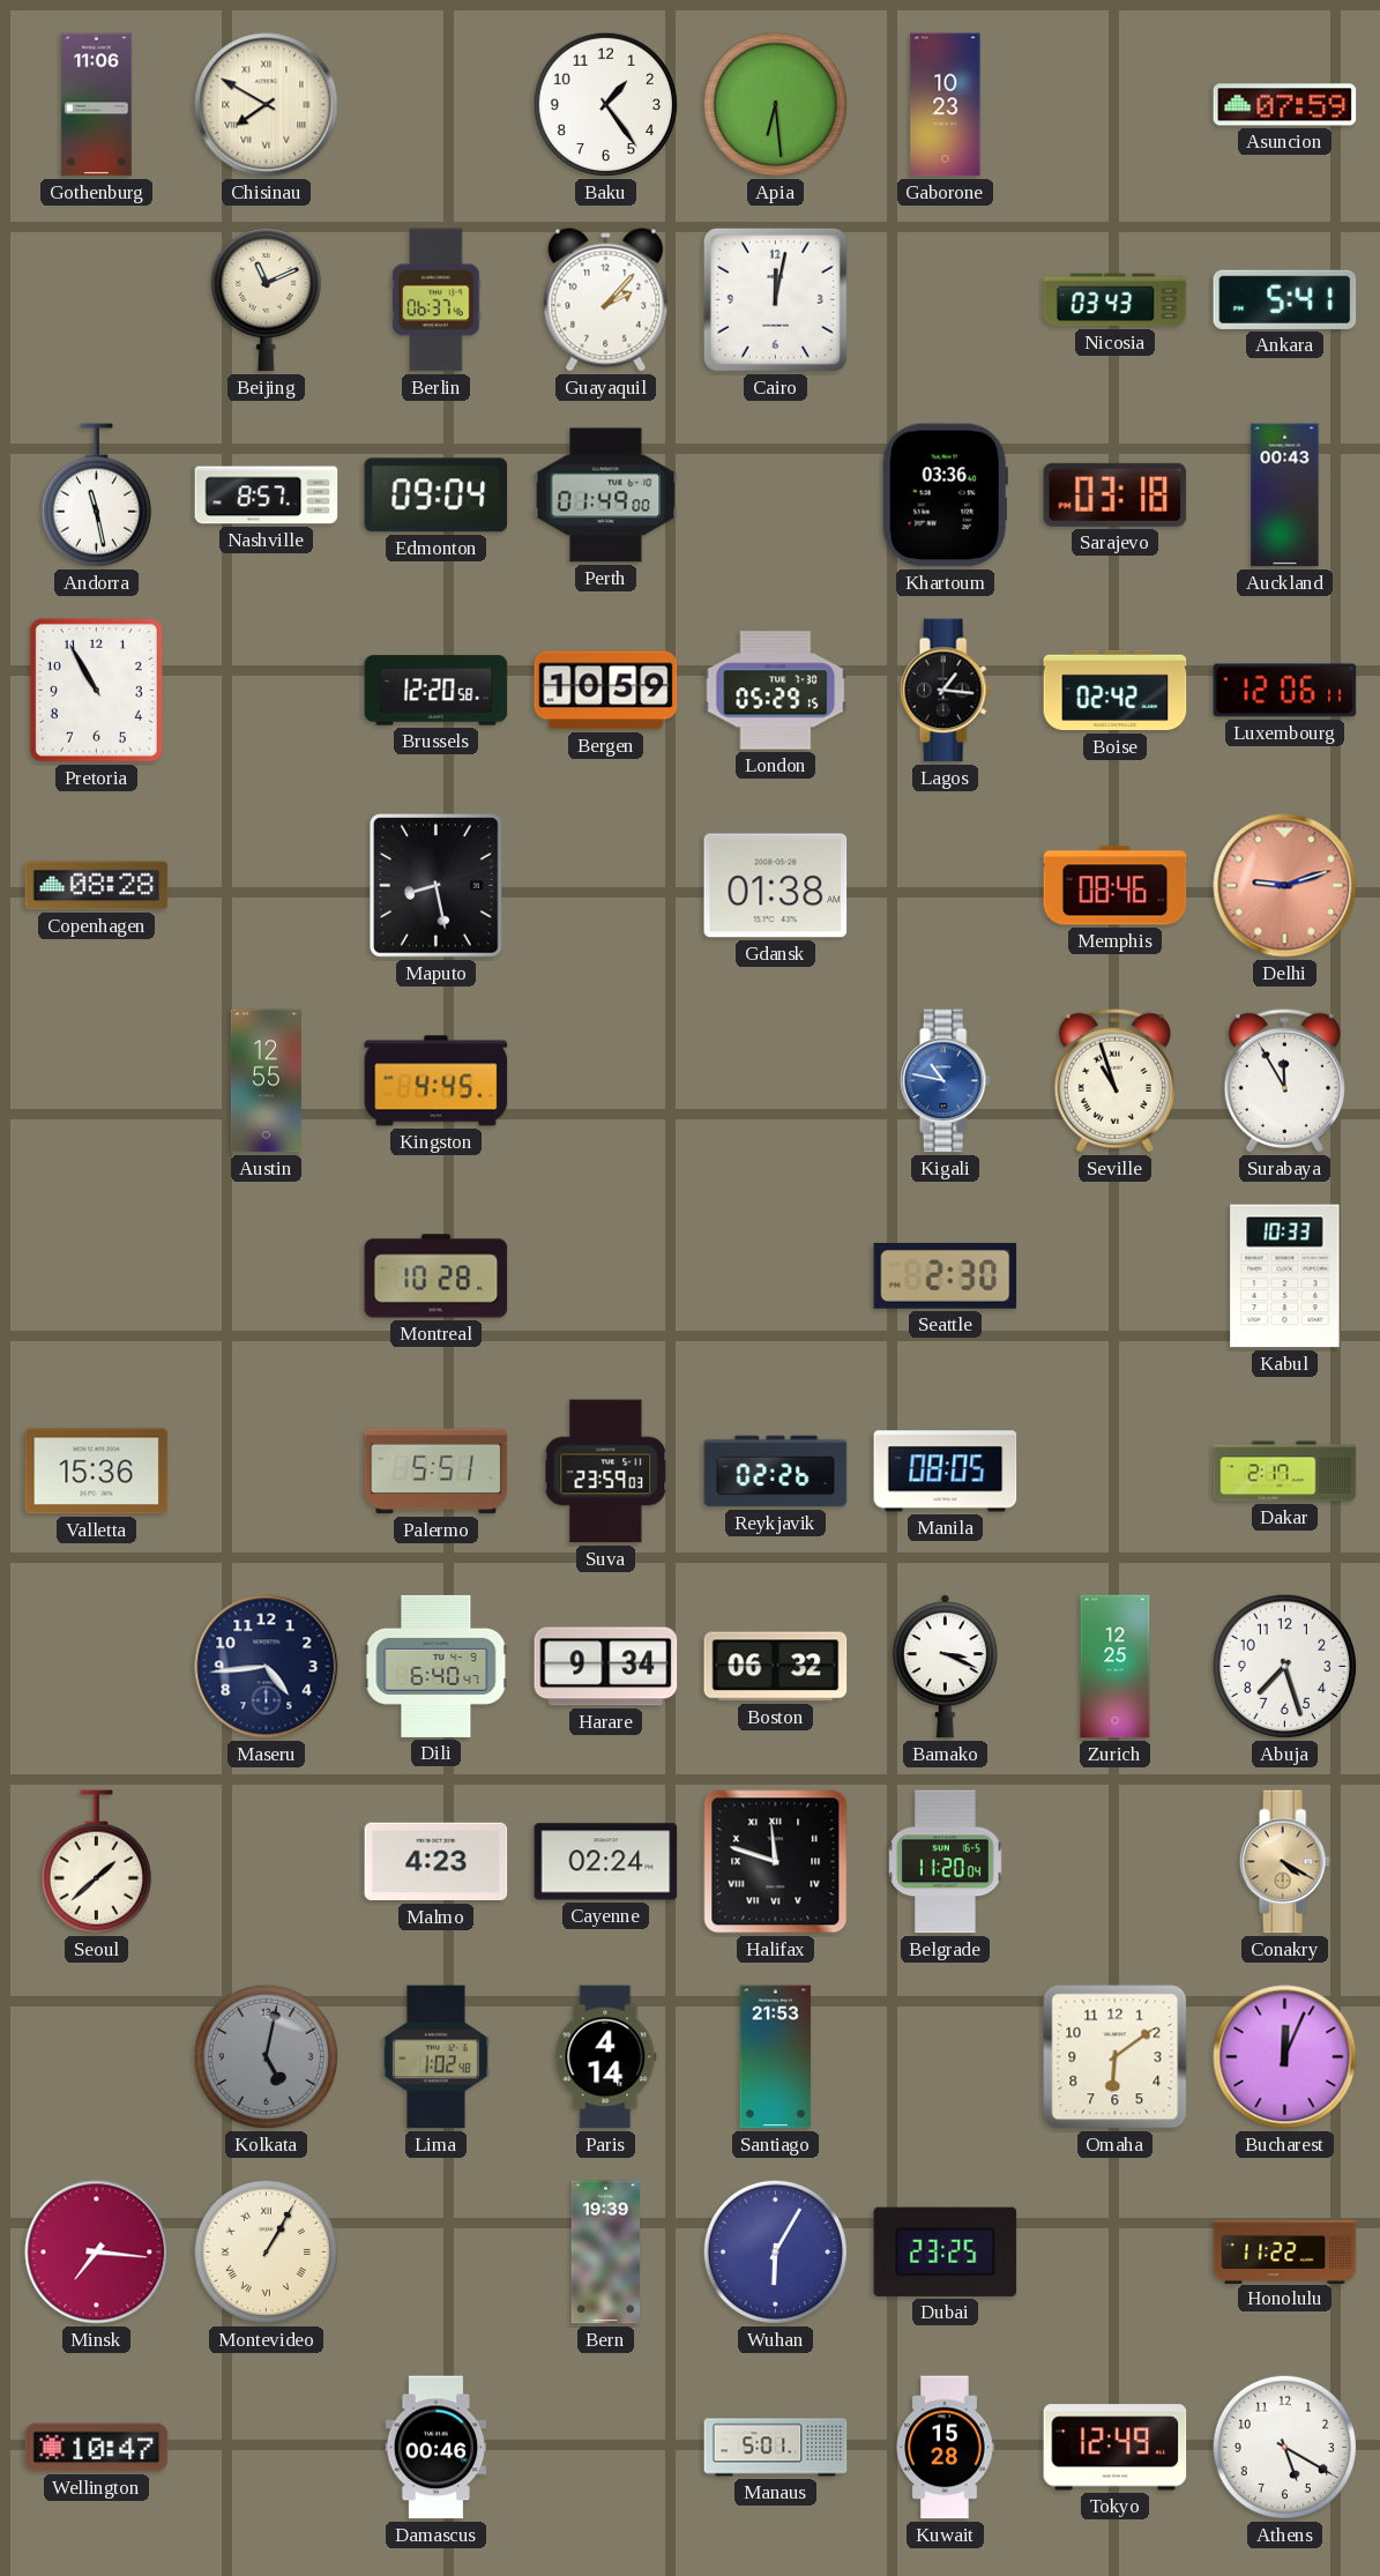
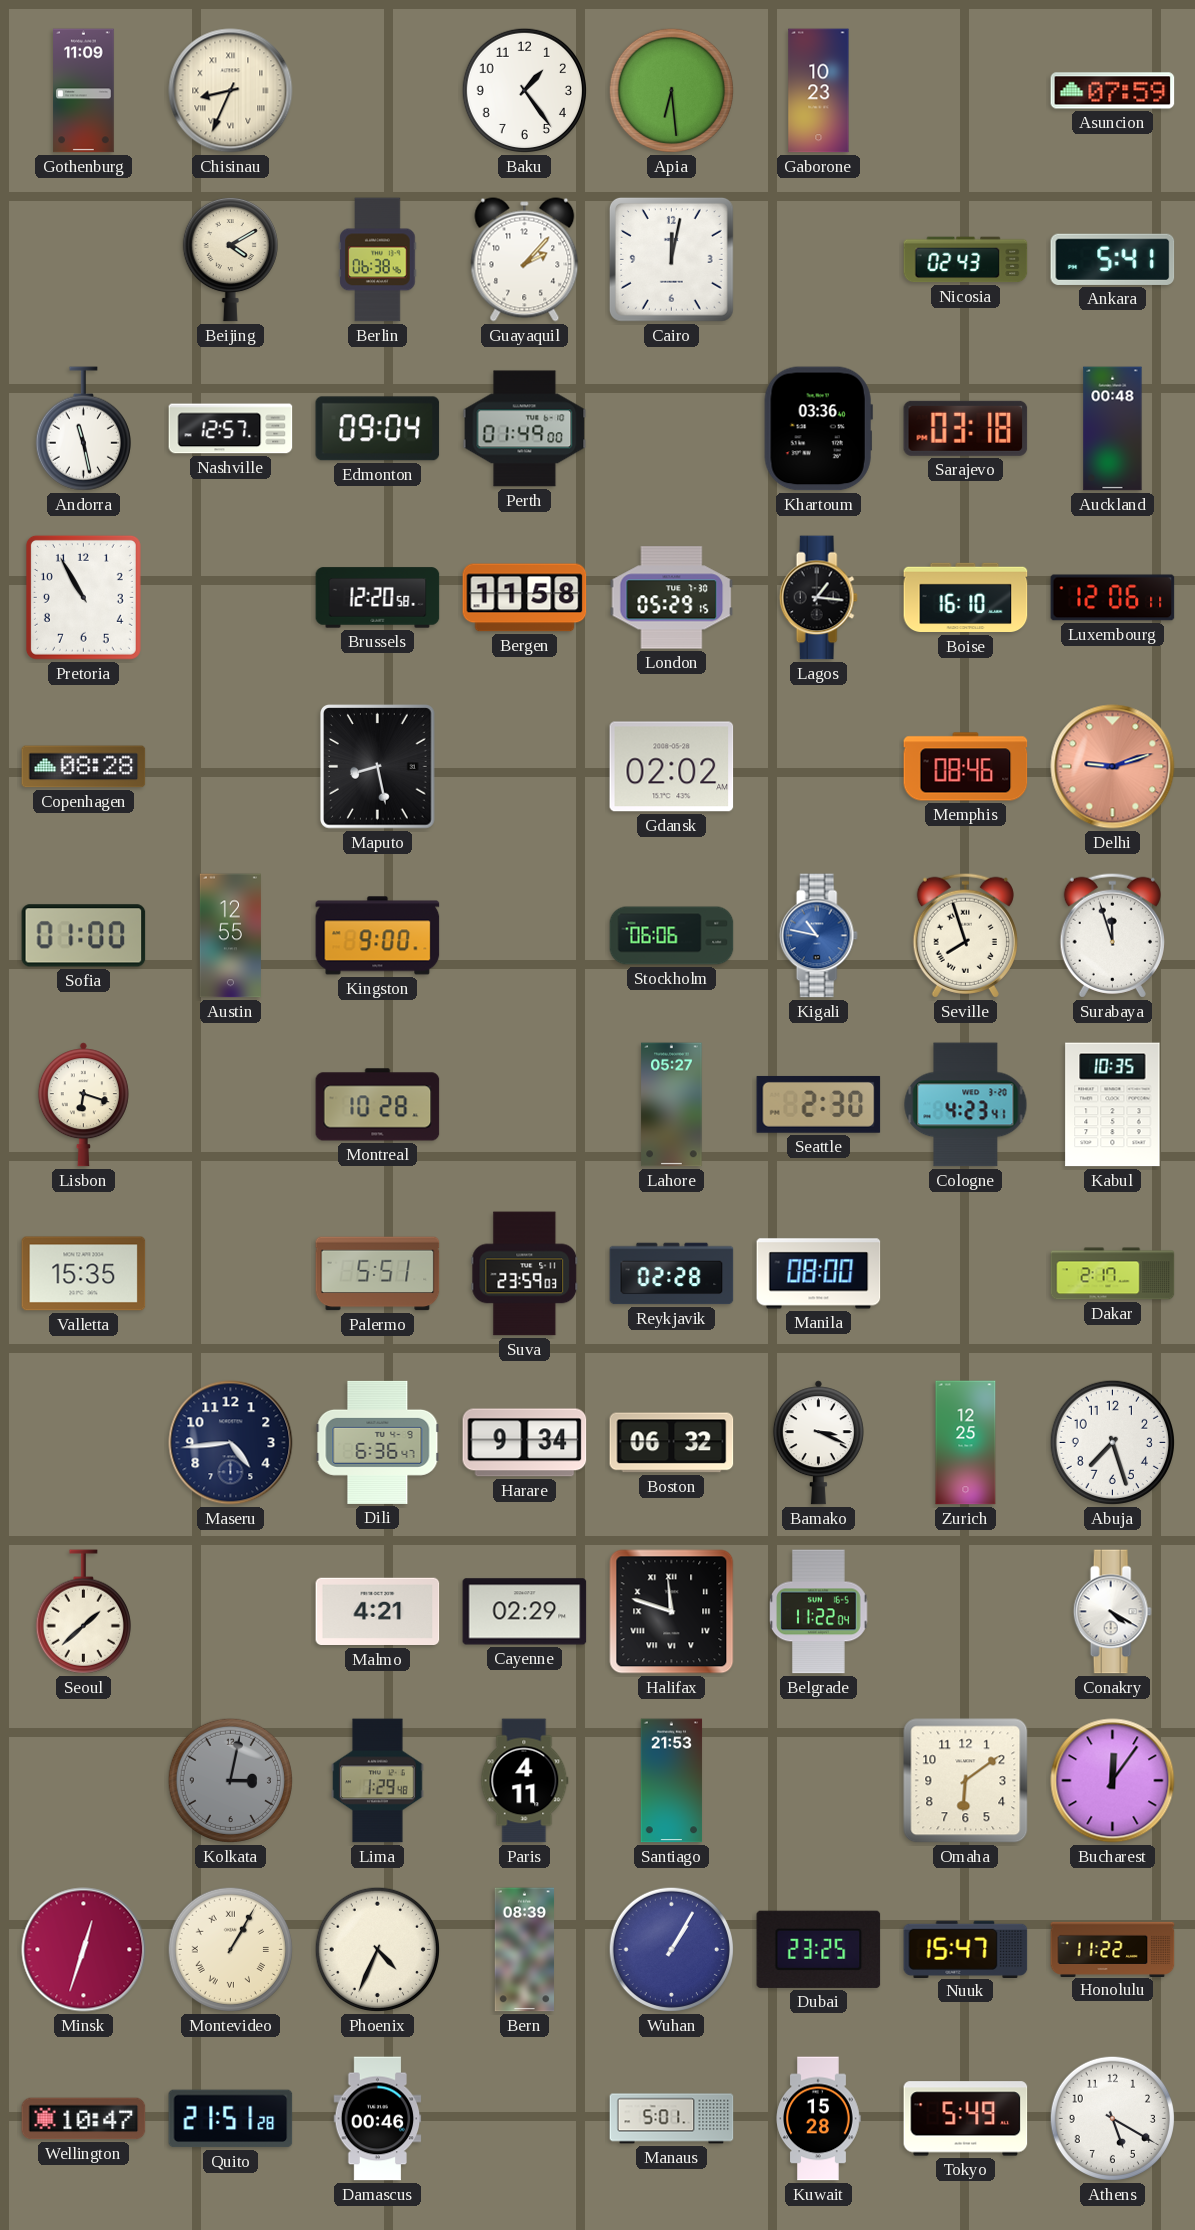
Gothenburg: 11:06 -> 11:09 (84, 91)
Chisinau: 7:50 -> 8:34 (231, 91)
Beijing: 11:11 -> 4:10 (230, 259)
Berlin: 06:37 -> 06:38 (378, 260)
Nicosia: 03:43 -> 02:43 (966, 260)
Nashville: 8:57 -> 12:57 (231, 429)
Auckland: 00:43 -> 00:48 (1113, 429)
Bergen: 10:59 -> 11:58 (525, 598)
Boise: 02:42 -> 16:10 (966, 598)
Gdansk: 01:38 -> 02:02 (672, 767)
Sofia: none -> 01:00 (84, 936)
Kingston: 4:45 -> 9:00 (378, 936)
Stockholm: none -> 06:06 (672, 936)
Seville: 10:57 -> 7:57 (965, 935)
Surabaya: 11:55 -> 11:57 (1112, 935)
Lisbon: none -> 6:18 (83, 1105)
Lahore: none -> 05:27 (672, 1105)
Cologne: none -> 4:23 (966, 1105)
Kabul: 10:33 -> 10:35 (1113, 1105)
Valletta: 15:36 -> 15:35 (84, 1274)
Reykjavik: 02:26 -> 02:28 (672, 1274)
Manila: 08:05 -> 08:00 (819, 1274)
Dili: 6:40 -> 6:36 (378, 1442)
Malmo: 4:23 -> 4:21 (378, 1612)
Cayenne: 02:24 -> 02:29 (525, 1612)
Belgrade: 11:20 -> 11:22 (819, 1612)
Conakry dial: champagne -> white (1112, 1612)
Kolkata: 5:02 -> 3:02 (230, 1780)
Lima: 1:02 -> 1:29 (378, 1781)
Paris: 4:14 -> 4:11 (525, 1781)
Bucharest: 12:04 -> 12:06 (1113, 1781)
Minsk: 7:16 -> 12:33 (84, 1950)
Phoenix: none -> 4:34 (377, 1949)
Bern: 19:39 -> 08:39 (524, 1950)
Wuhan: 6:05 -> 1:05 (671, 1949)
Nuuk: none -> 15:47 (966, 1949)
Quito: none -> 21:51 (231, 2119)
Tokyo: 12:49 -> 5:49 (966, 2119)
